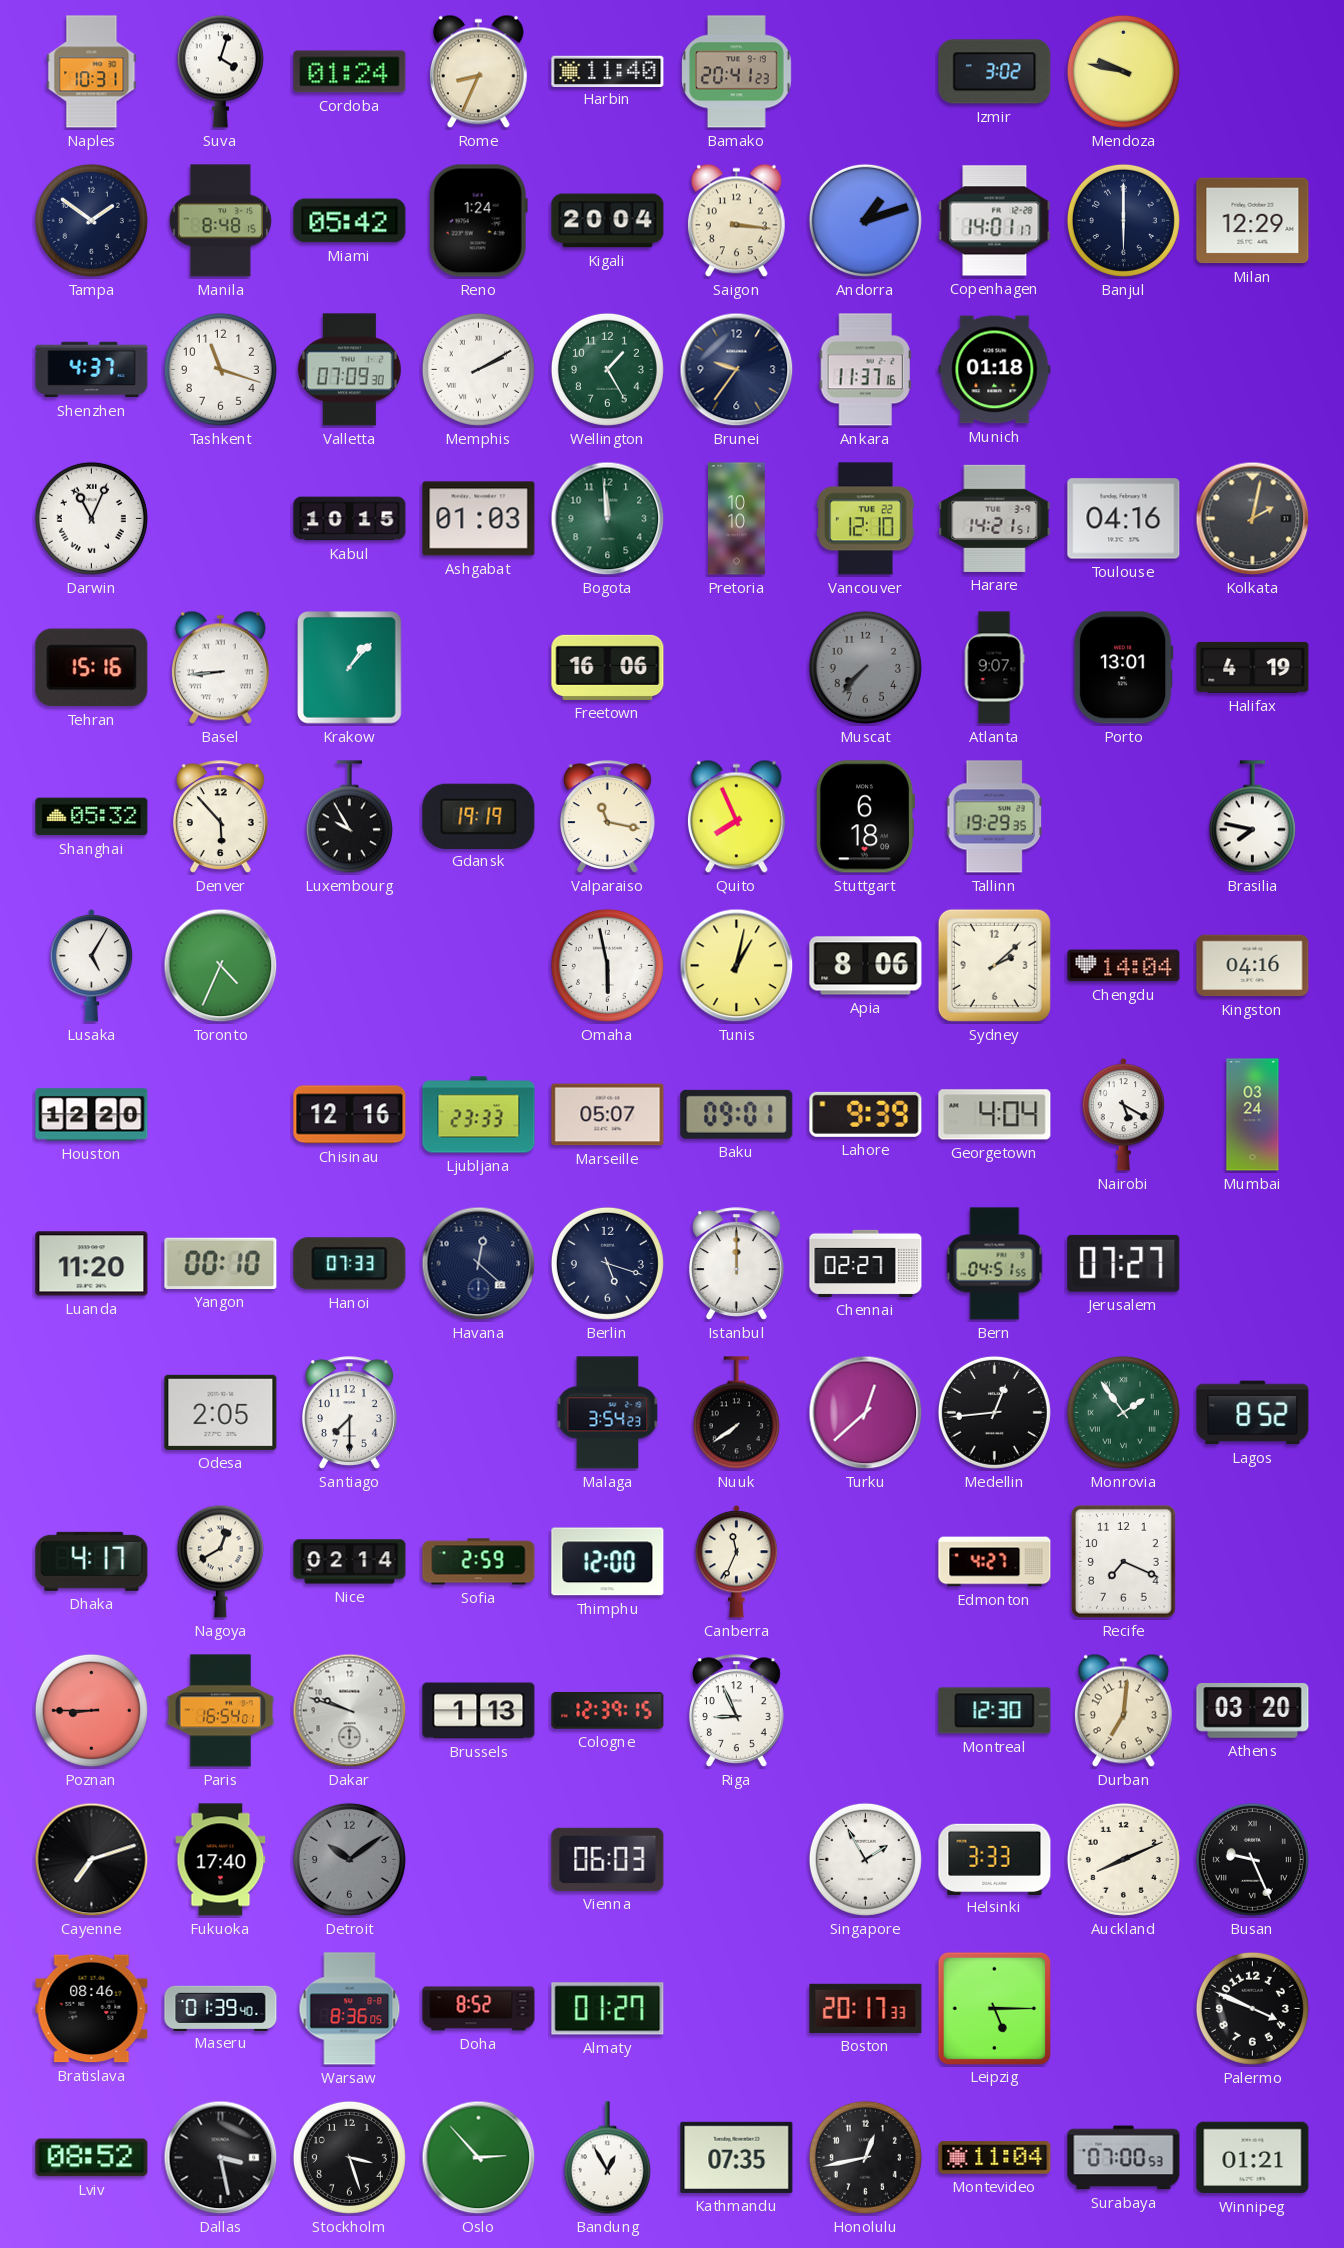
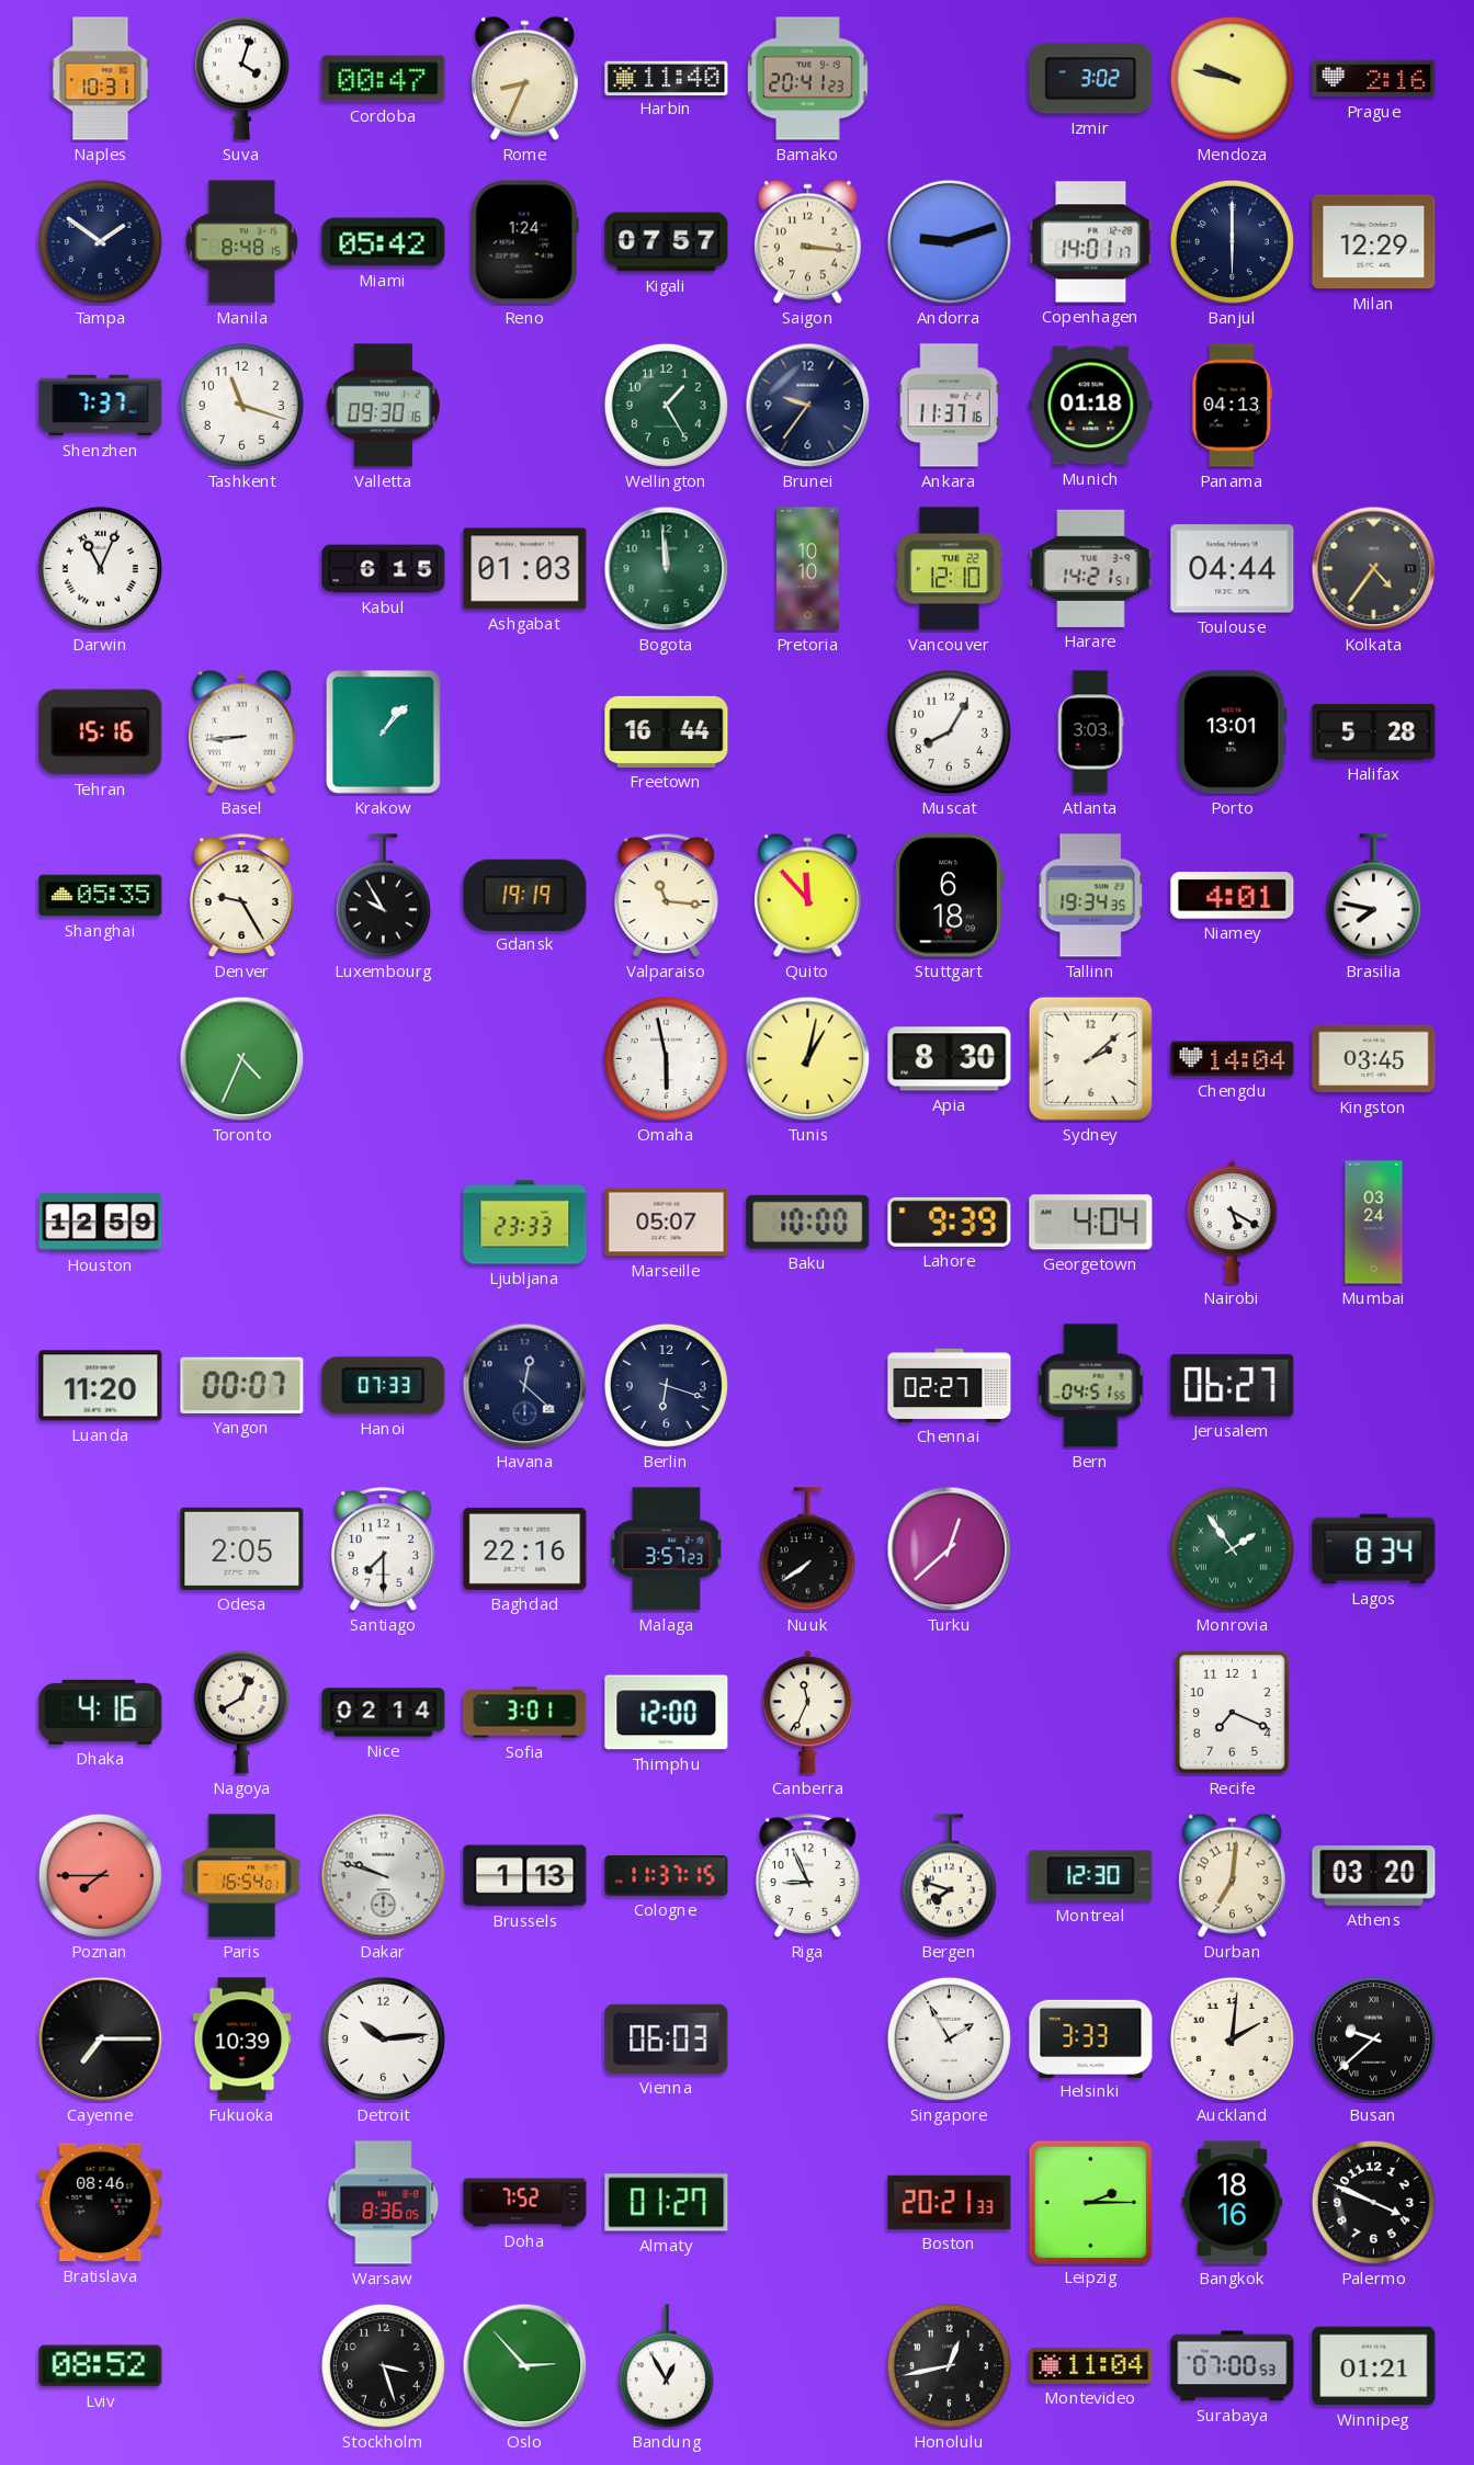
Cordoba: 01:24 -> 00:47 (384, 79)
Prague: none -> 2:16 (1374, 79)
Kigali: 20:04 -> 07:57 (667, 242)
Andorra: 1:12 -> 9:12 (949, 241)
Shenzhen: 4:37 -> 7:37 (101, 406)
Valletta: 07:09 -> 09:30 (383, 406)
Memphis: 2:10 -> none (478, 369)
Panama: none -> 04:13 (1233, 406)
Kabul: 10:15 -> 6:15 (384, 569)
Toulouse: 04:16 -> 04:44 (1233, 569)
Kolkata: 2:02 -> 4:36 (1374, 569)
Freetown: 16:06 -> 16:44 (667, 731)
Muscat: 7:37 -> 8:05 (949, 731)
Muscat dial: grey -> white (949, 731)
Atlanta: 9:07 -> 3:03 (1090, 732)
Halifax: 4:19 -> 5:28 (1374, 731)
Shanghai: 05:32 -> 05:35 (101, 896)
Denver: 5:53 -> 9:25 (241, 896)
Valparaiso: 11:17 -> 11:16 (666, 896)
Quito: 7:56 -> 11:53 (807, 896)
Tallinn: 19:29 -> 19:34 (1090, 896)
Niamey: none -> 4:01 (1233, 896)
Lusaka: 5:05 -> none (92, 966)
Apia: 8:06 -> 8:30 (950, 1059)
Kingston: 04:16 -> 03:45 (1374, 1059)
Houston: 12:20 -> 12:59 (101, 1223)
Chisinau: 12:16 -> none (350, 1115)
Baku: 09:01 -> 10:00 (808, 1222)
Yangon: 00:10 -> 00:07 (242, 1385)
Berlin: 5:18 -> 6:18 (666, 1385)
Istanbul: 12:00 -> none (736, 1264)
Jerusalem: 07:27 -> 06:27 (1233, 1385)
Baghdad: none -> 22:16 (525, 1548)
Malaga: 3:54 -> 3:57 (667, 1549)
Medellin: 12:44 -> none (994, 1412)
Lagos: 8:52 -> 8:34 (1374, 1549)
Dhaka: 4:17 -> 4:16 (101, 1712)
Sofia: 2:59 -> 3:01 (525, 1713)
Edmonton: 4:27 -> none (995, 1562)
Poznan: 8:45 -> 7:45 (100, 1875)
Cologne: 12:39 -> 11:37 (667, 1876)
Bergen: none -> 7:48 (949, 1876)
Cayenne: 7:12 -> 7:15 (101, 2040)
Fukuoka: 17:40 -> 10:39 (242, 2040)
Detroit: 10:09 -> 10:14 (383, 2038)
Detroit dial: grey -> white (383, 2038)
Auckland: 8:11 -> 2:01 (1232, 2038)
Busan: 9:26 -> 9:38 (1373, 2038)
Maseru: 01:39 -> none (221, 2008)
Doha: 8:52 -> 7:52 (525, 2203)
Boston: 20:17 -> 20:21 (950, 2202)
Leipzig: 5:15 -> 2:15 (1090, 2202)
Bangkok: none -> 18:16 (1233, 2203)
Dallas: 3:28 -> none (221, 2158)
Kathmandu: 07:35 -> none (737, 2157)
